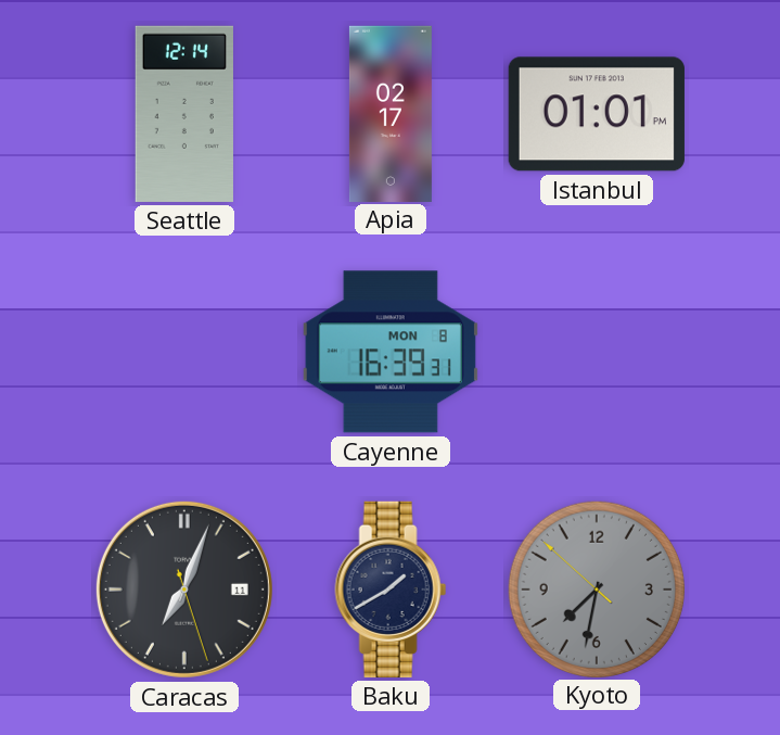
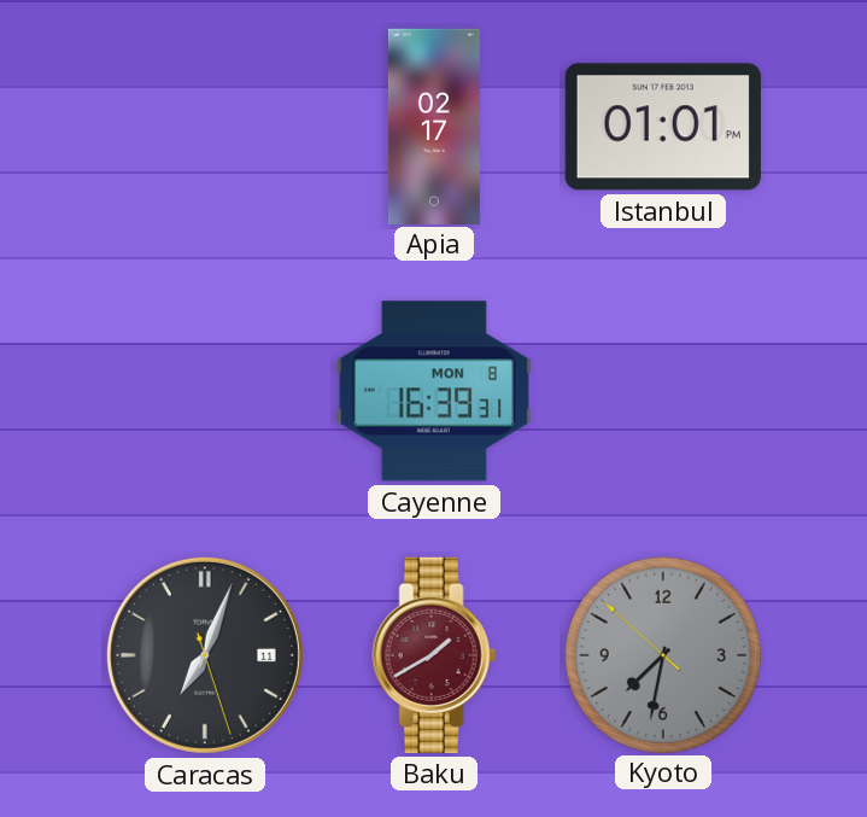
Seattle: 12:14 -> none (184, 114)
Baku dial: navy -> burgundy (434, 655)
